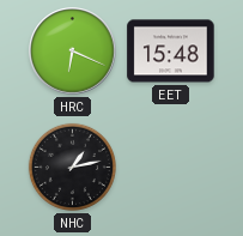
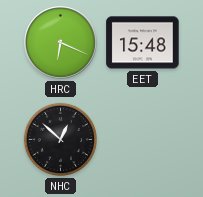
NHC: 1:13 -> 12:52 (60, 139)
